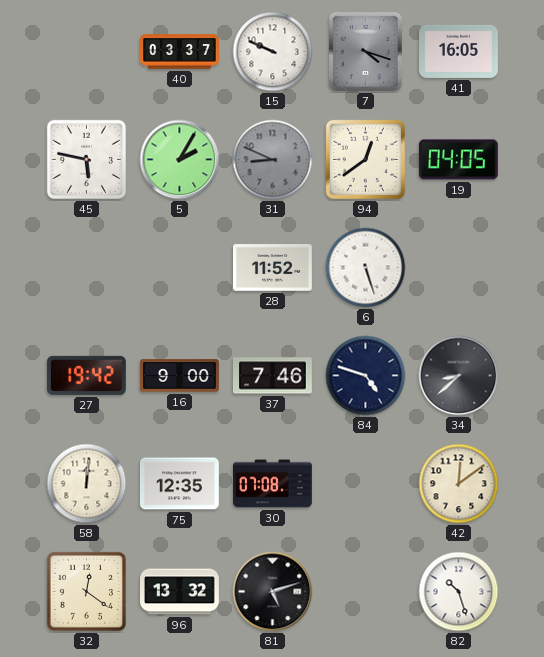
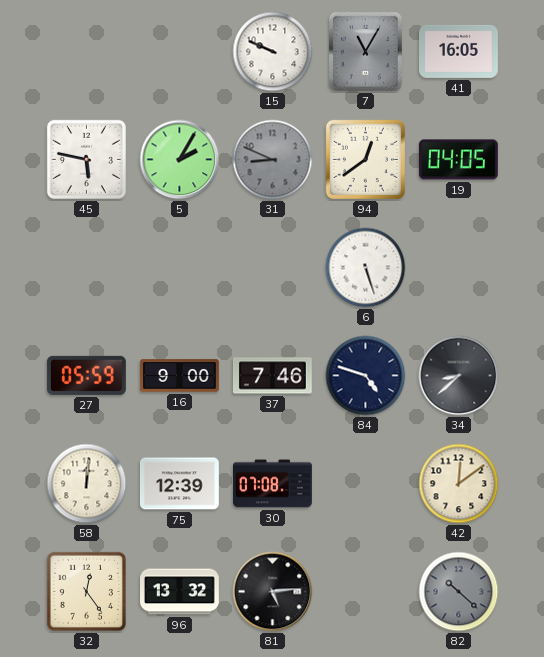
40: 03:37 -> none (180, 52)
7: 4:18 -> 11:05 (365, 51)
28: 11:52 -> none (273, 268)
27: 19:42 -> 05:59 (86, 375)
75: 12:35 -> 12:39 (180, 484)
32: 12:21 -> 12:24 (86, 591)
81: 5:12 -> 5:14 (273, 592)
82: 10:27 -> 10:22 (459, 592)
82 dial: white -> grey (459, 592)
